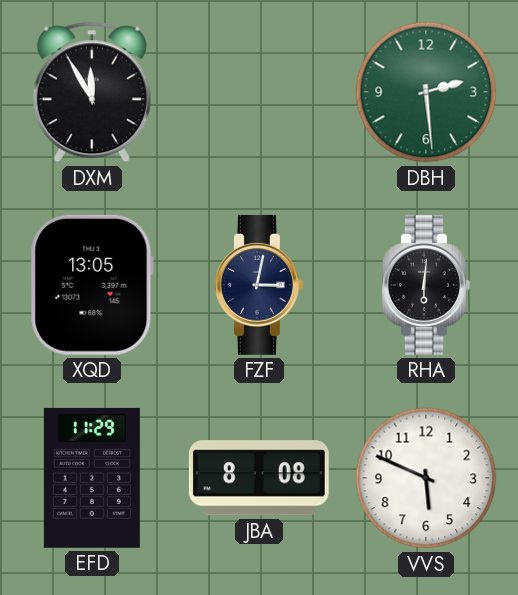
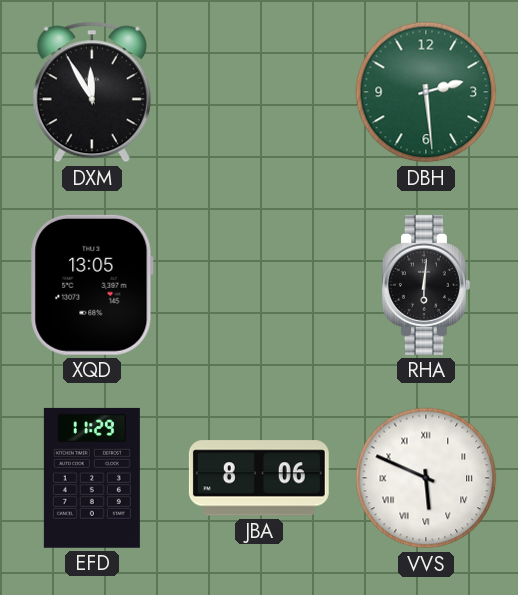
FZF: 3:02 -> none (259, 285)
JBA: 8:08 -> 8:06 (259, 478)
VVS numerals: Arabic -> Roman (426, 478)
